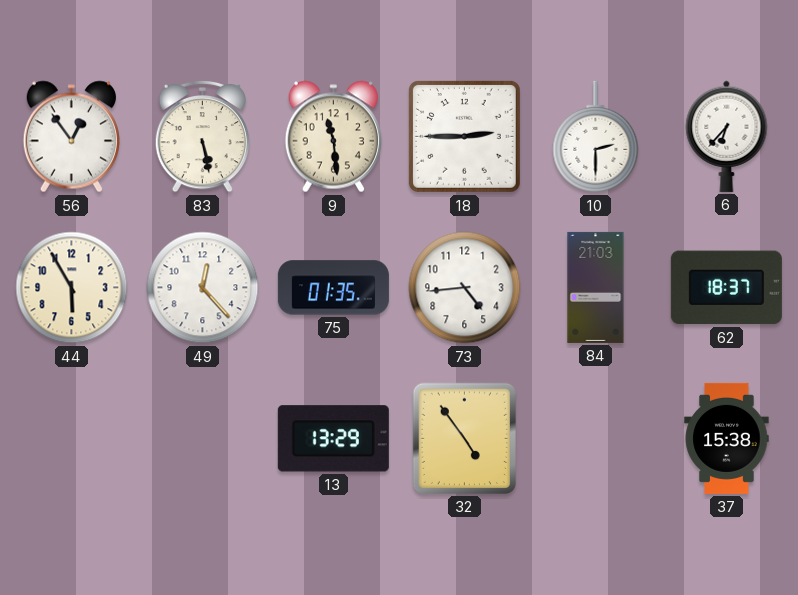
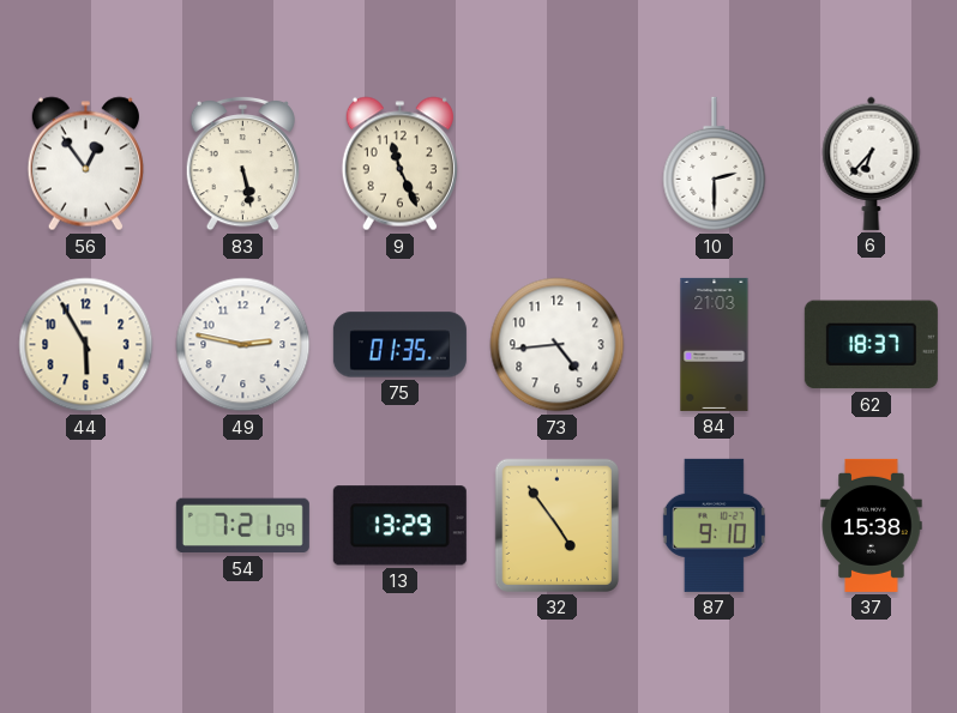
9: 11:29 -> 11:26 (399, 164)
18: 2:45 -> none (464, 136)
49: 12:23 -> 2:47 (243, 345)
54: none -> 7:21 (242, 526)
87: none -> 9:10 (714, 525)
